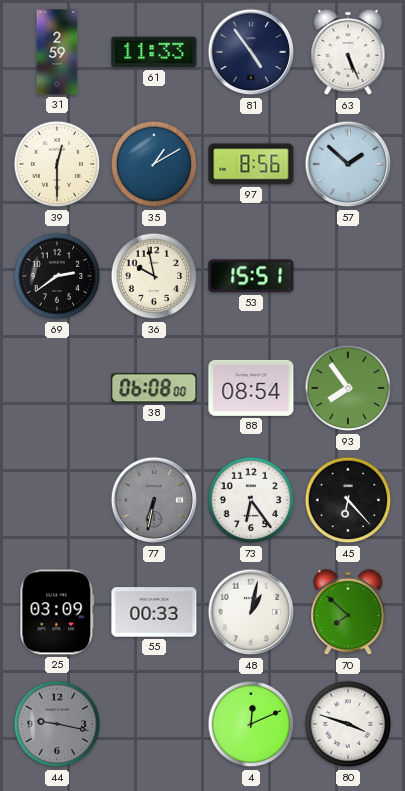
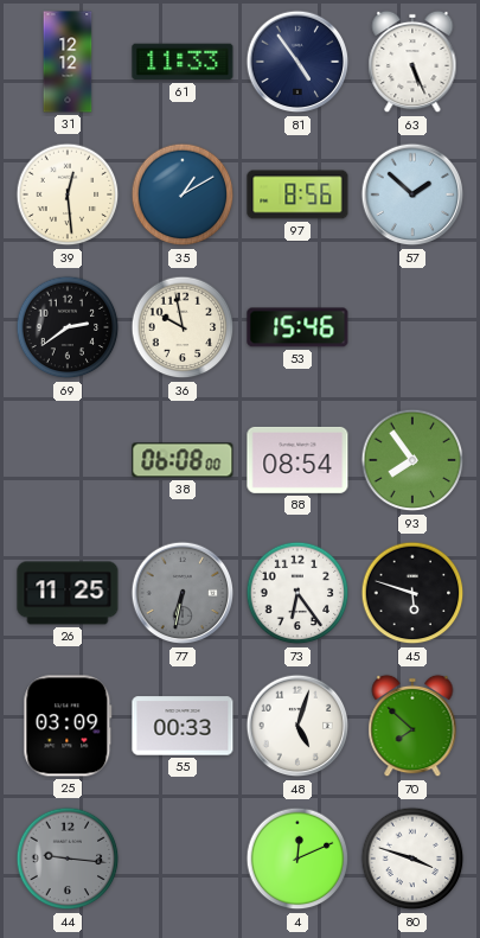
31: 2:59 -> 12:12 (68, 62)
39: 12:30 -> 12:29 (68, 194)
53: 15:51 -> 15:46 (297, 327)
26: none -> 11:25 (68, 593)
45: 6:23 -> 5:48 (412, 593)
48: 1:02 -> 5:03 (297, 726)
44: 9:17 -> 9:16 (68, 859)
